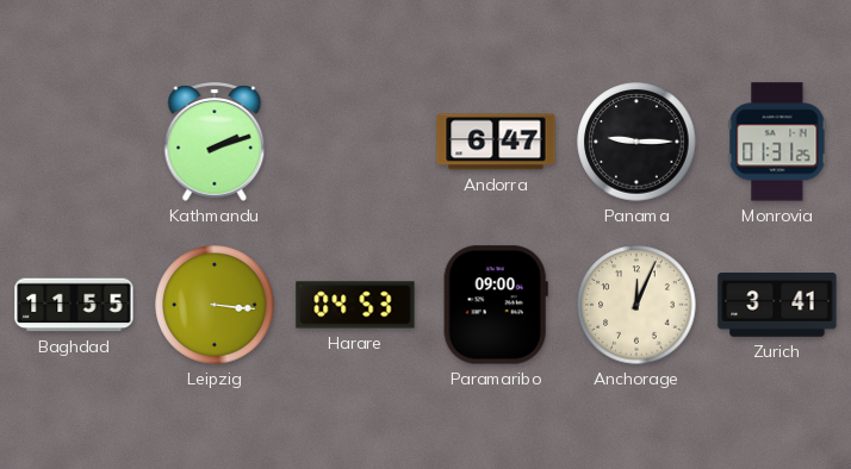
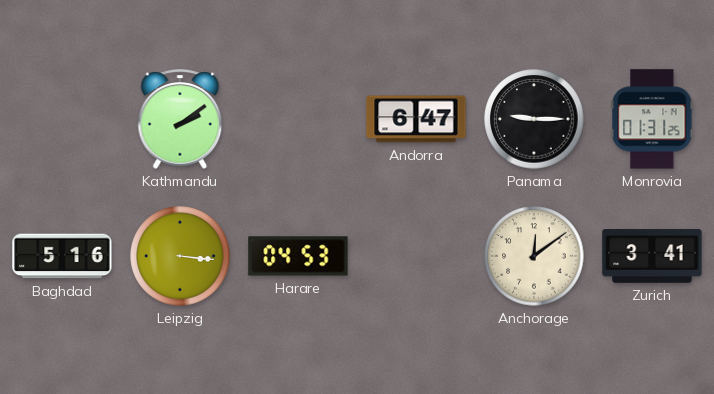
Kathmandu: 2:12 -> 2:09 (180, 119)
Baghdad: 11:55 -> 5:16 (62, 256)
Paramaribo: 09:00 -> none (496, 305)
Anchorage: 12:04 -> 12:09 (534, 256)
